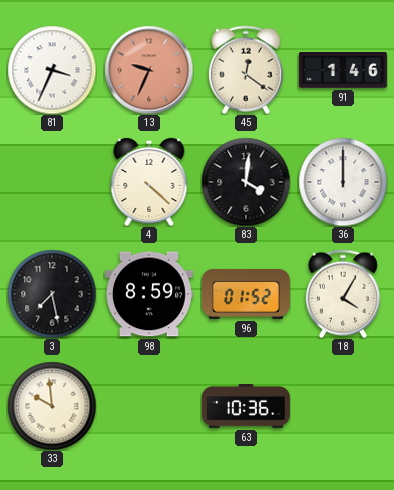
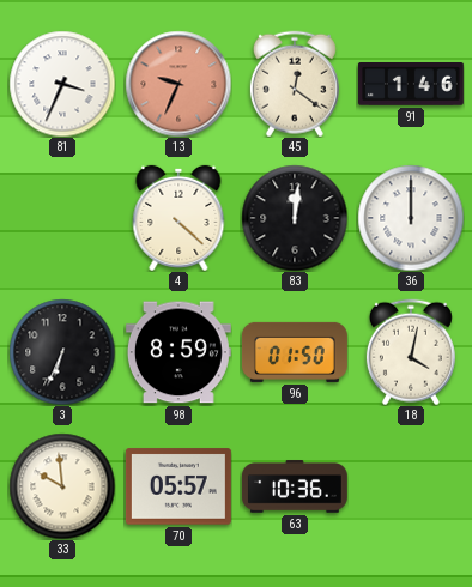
83: 4:01 -> 12:01 (295, 218)
3: 7:28 -> 6:34 (62, 352)
96: 01:52 -> 01:50 (295, 352)
18: 4:05 -> 4:02 (411, 352)
70: none -> 05:57 (178, 486)
